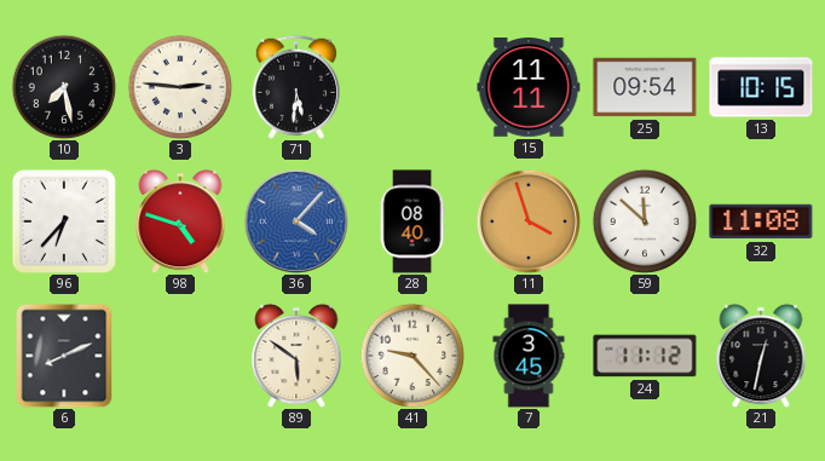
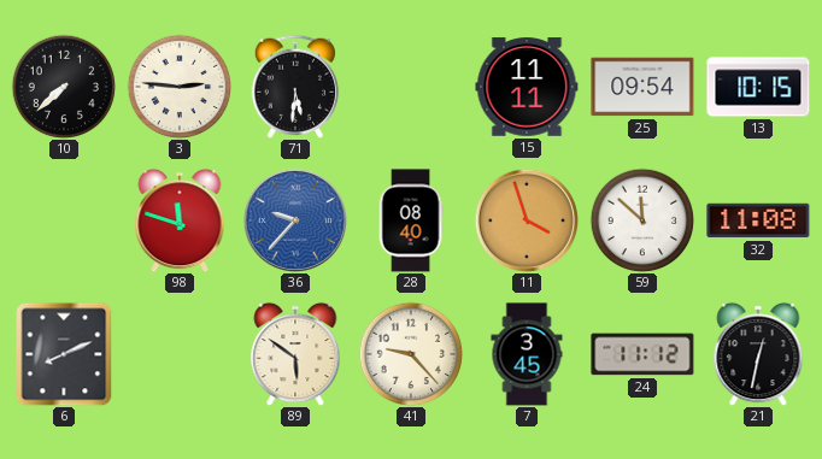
10: 7:28 -> 7:38 (64, 87)
96: 6:37 -> none (64, 221)
98: 4:48 -> 11:48 (180, 220)
36: 4:07 -> 9:37 (294, 219)
